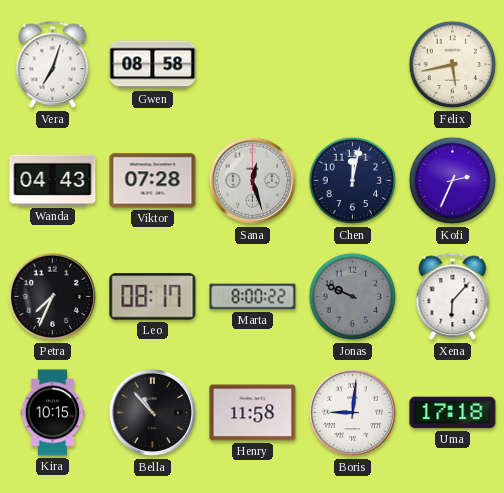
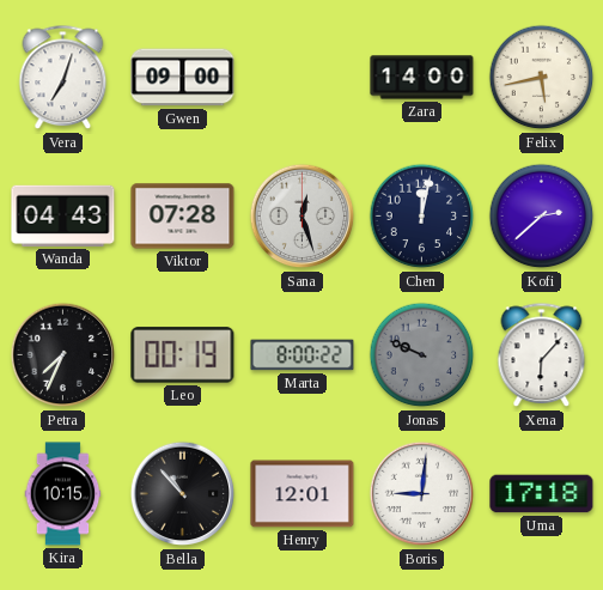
Gwen: 08:58 -> 09:00 (183, 78)
Zara: none -> 14:00 (422, 78)
Kofi: 2:34 -> 2:38 (542, 217)
Leo: 08:17 -> 00:19 (183, 355)
Henry: 11:58 -> 12:01 (303, 494)
